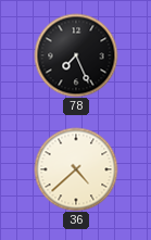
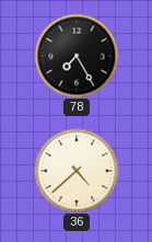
78: 7:26 -> 7:25 (77, 56)
